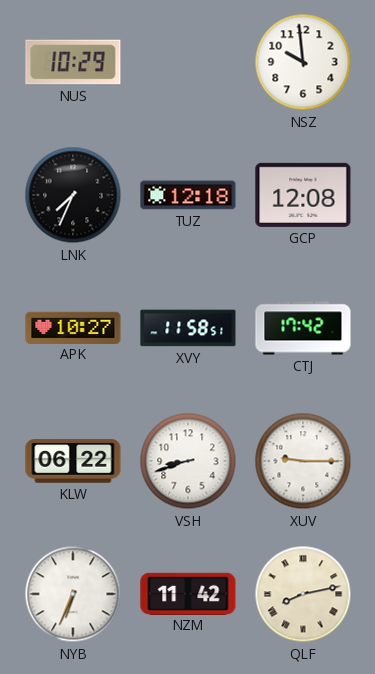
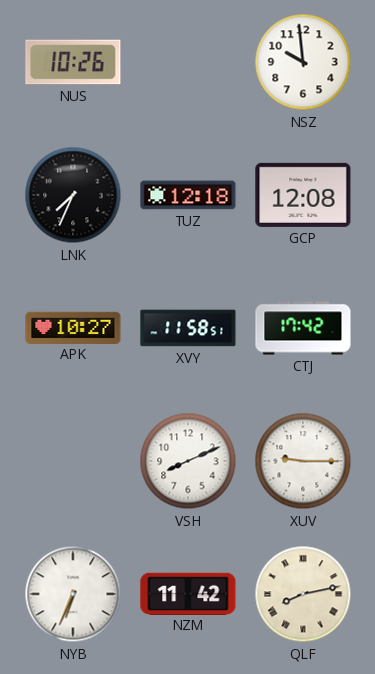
NUS: 10:29 -> 10:26 (73, 62)
KLW: 06:22 -> none (73, 462)
VSH: 8:42 -> 8:11 (188, 461)
